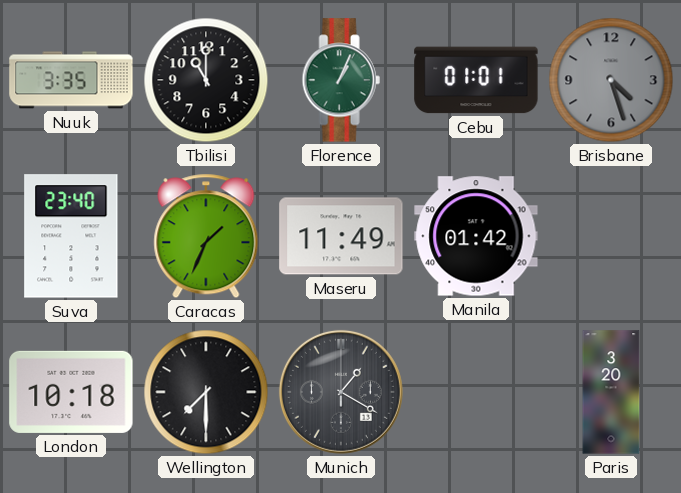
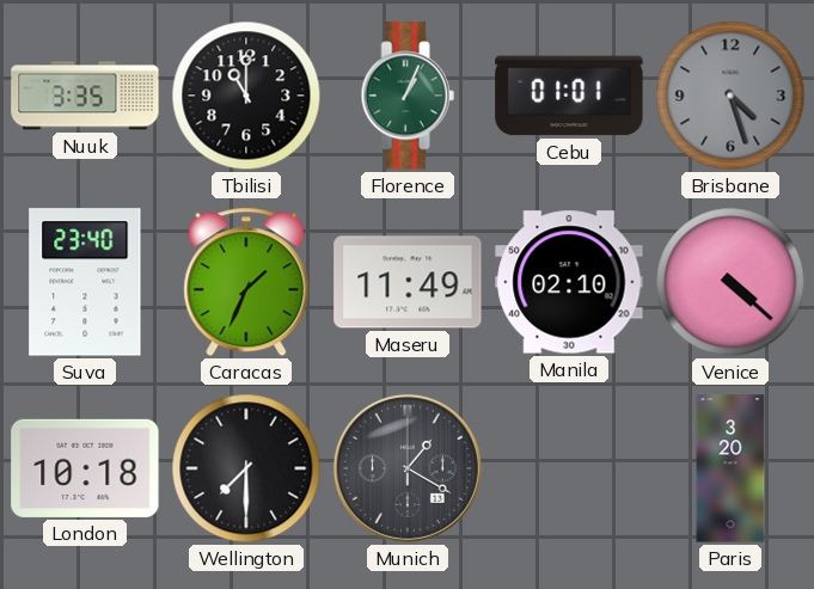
Manila: 01:42 -> 02:10 (569, 282)
Venice: none -> 4:22 (730, 282)
